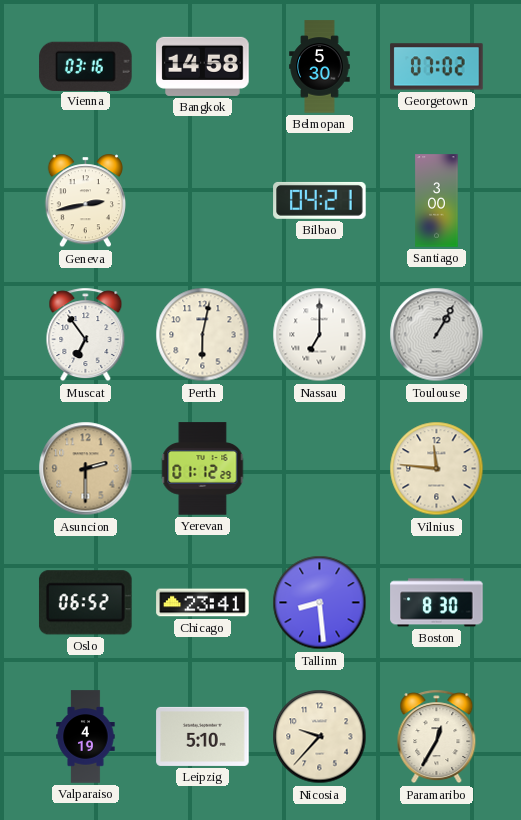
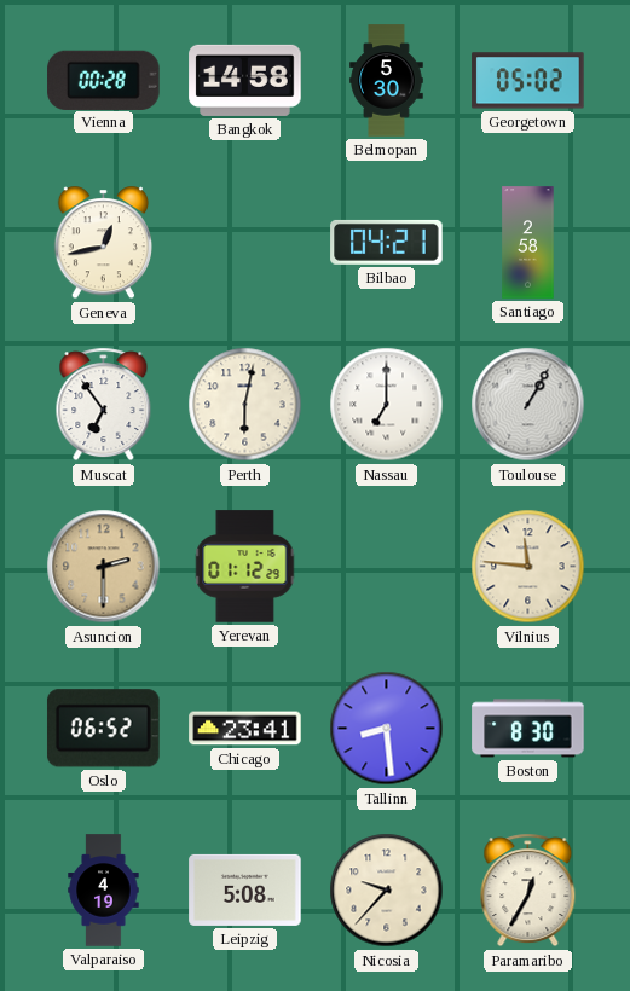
Vienna: 03:16 -> 00:28 (104, 80)
Georgetown: 07:02 -> 05:02 (528, 81)
Geneva: 2:43 -> 12:43 (103, 243)
Santiago: 3:00 -> 2:58 (528, 243)
Leipzig: 5:10 -> 5:08 (245, 889)
